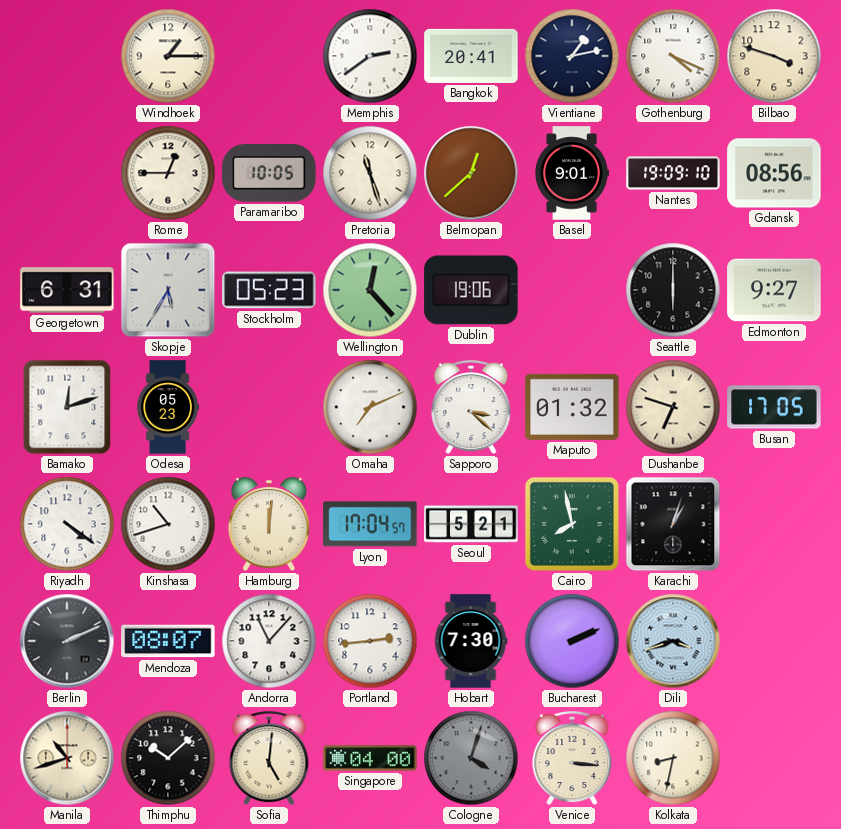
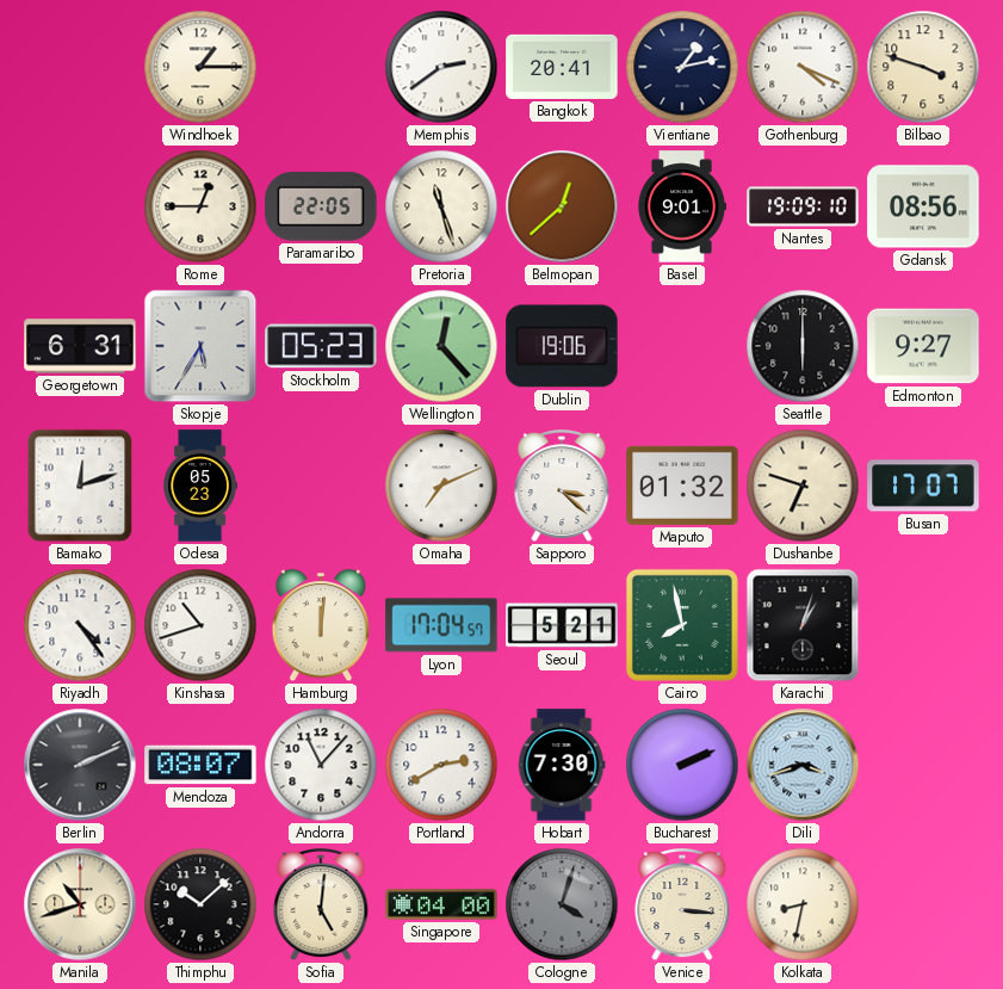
Paramaribo: 10:05 -> 22:05 (321, 206)
Busan: 17:05 -> 17:07 (923, 486)
Riyadh: 4:21 -> 4:24 (80, 625)
Portland: 2:44 -> 2:40 (441, 765)
